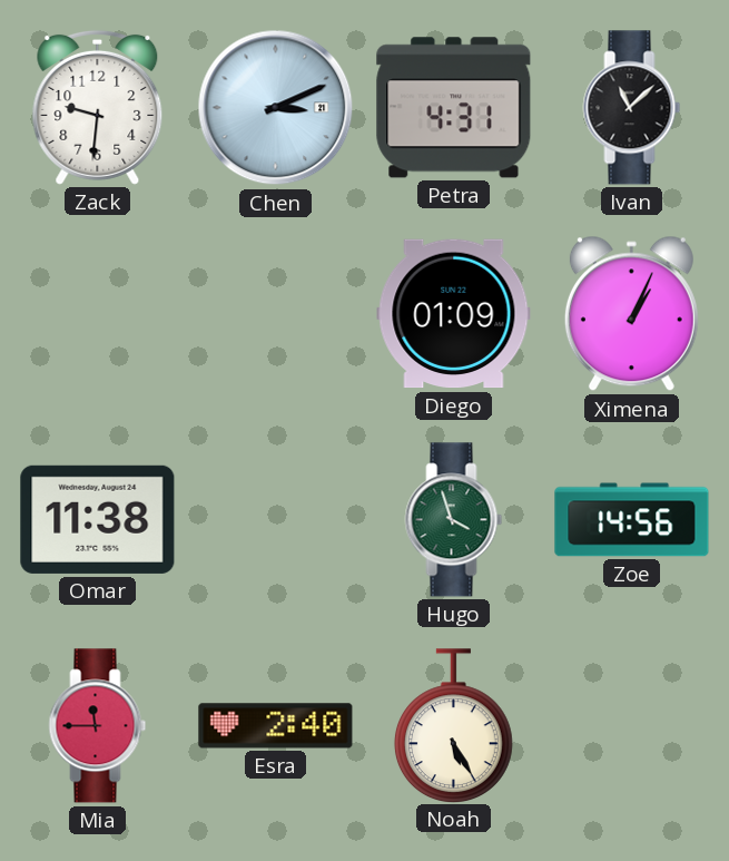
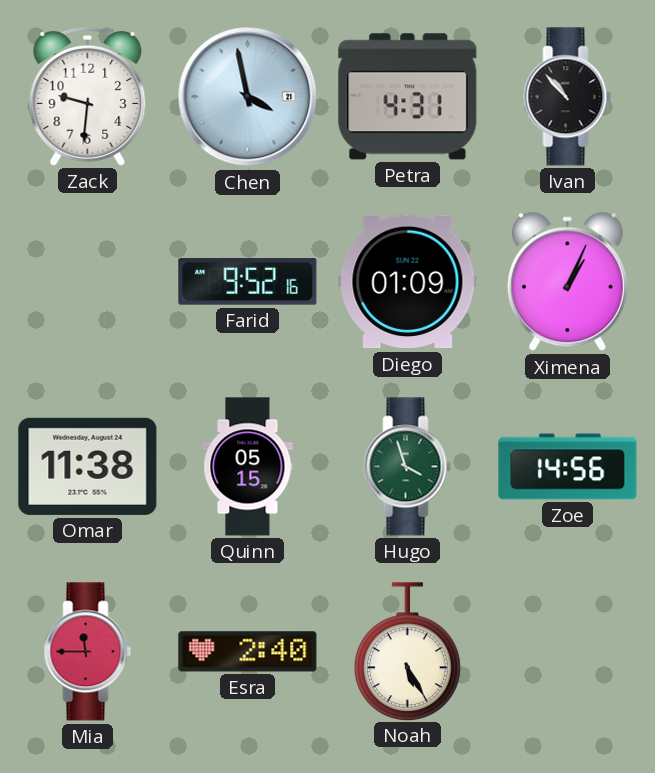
Chen: 3:11 -> 3:58 (248, 97)
Ivan: 11:08 -> 10:53 (568, 97)
Farid: none -> 9:52 (248, 282)
Quinn: none -> 05:15 (248, 467)
